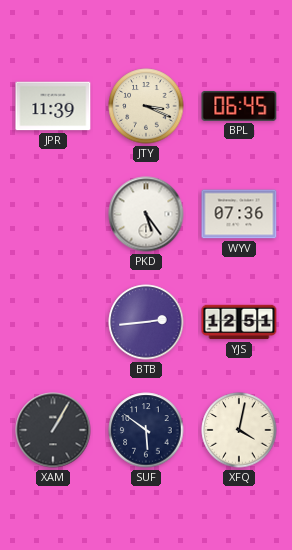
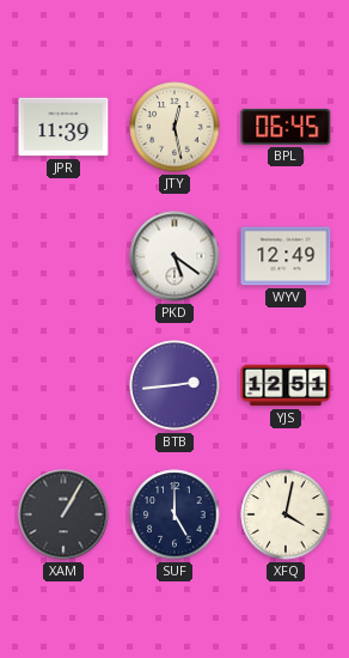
JTY: 3:19 -> 12:28 (174, 127)
PKD: 5:24 -> 5:21 (174, 256)
WYV: 07:36 -> 12:49 (286, 256)
SUF: 5:51 -> 5:00 (174, 514)
